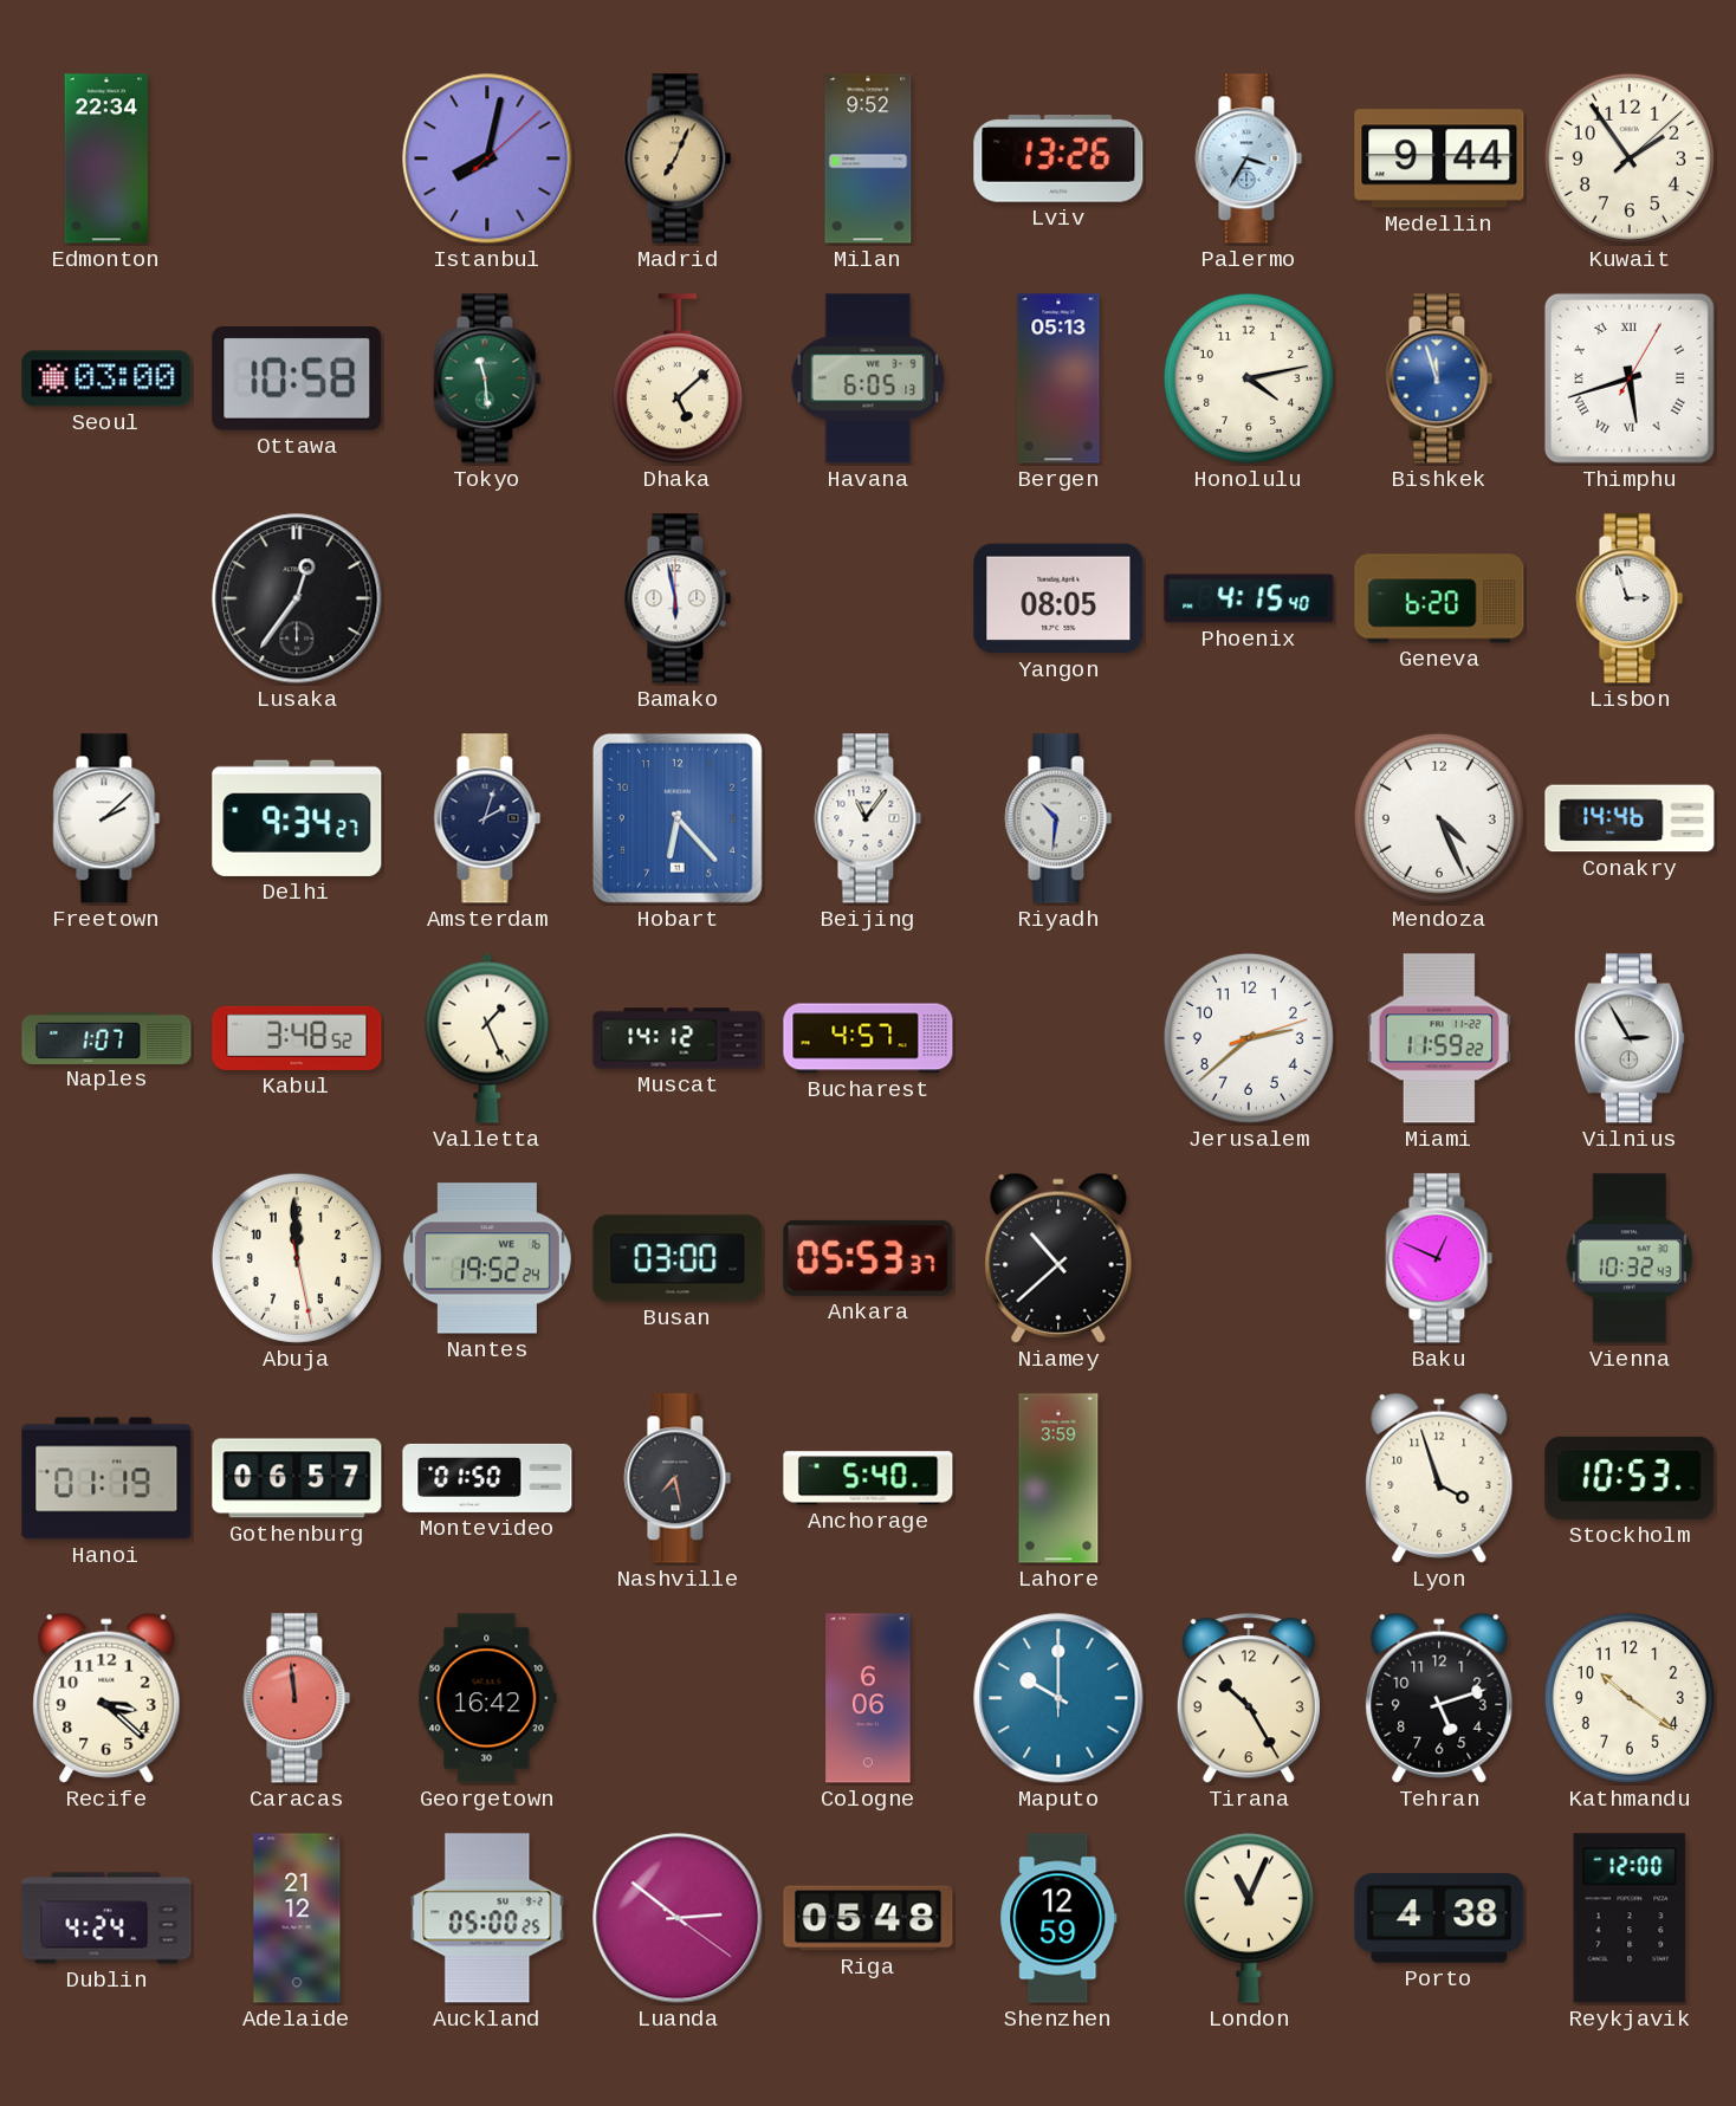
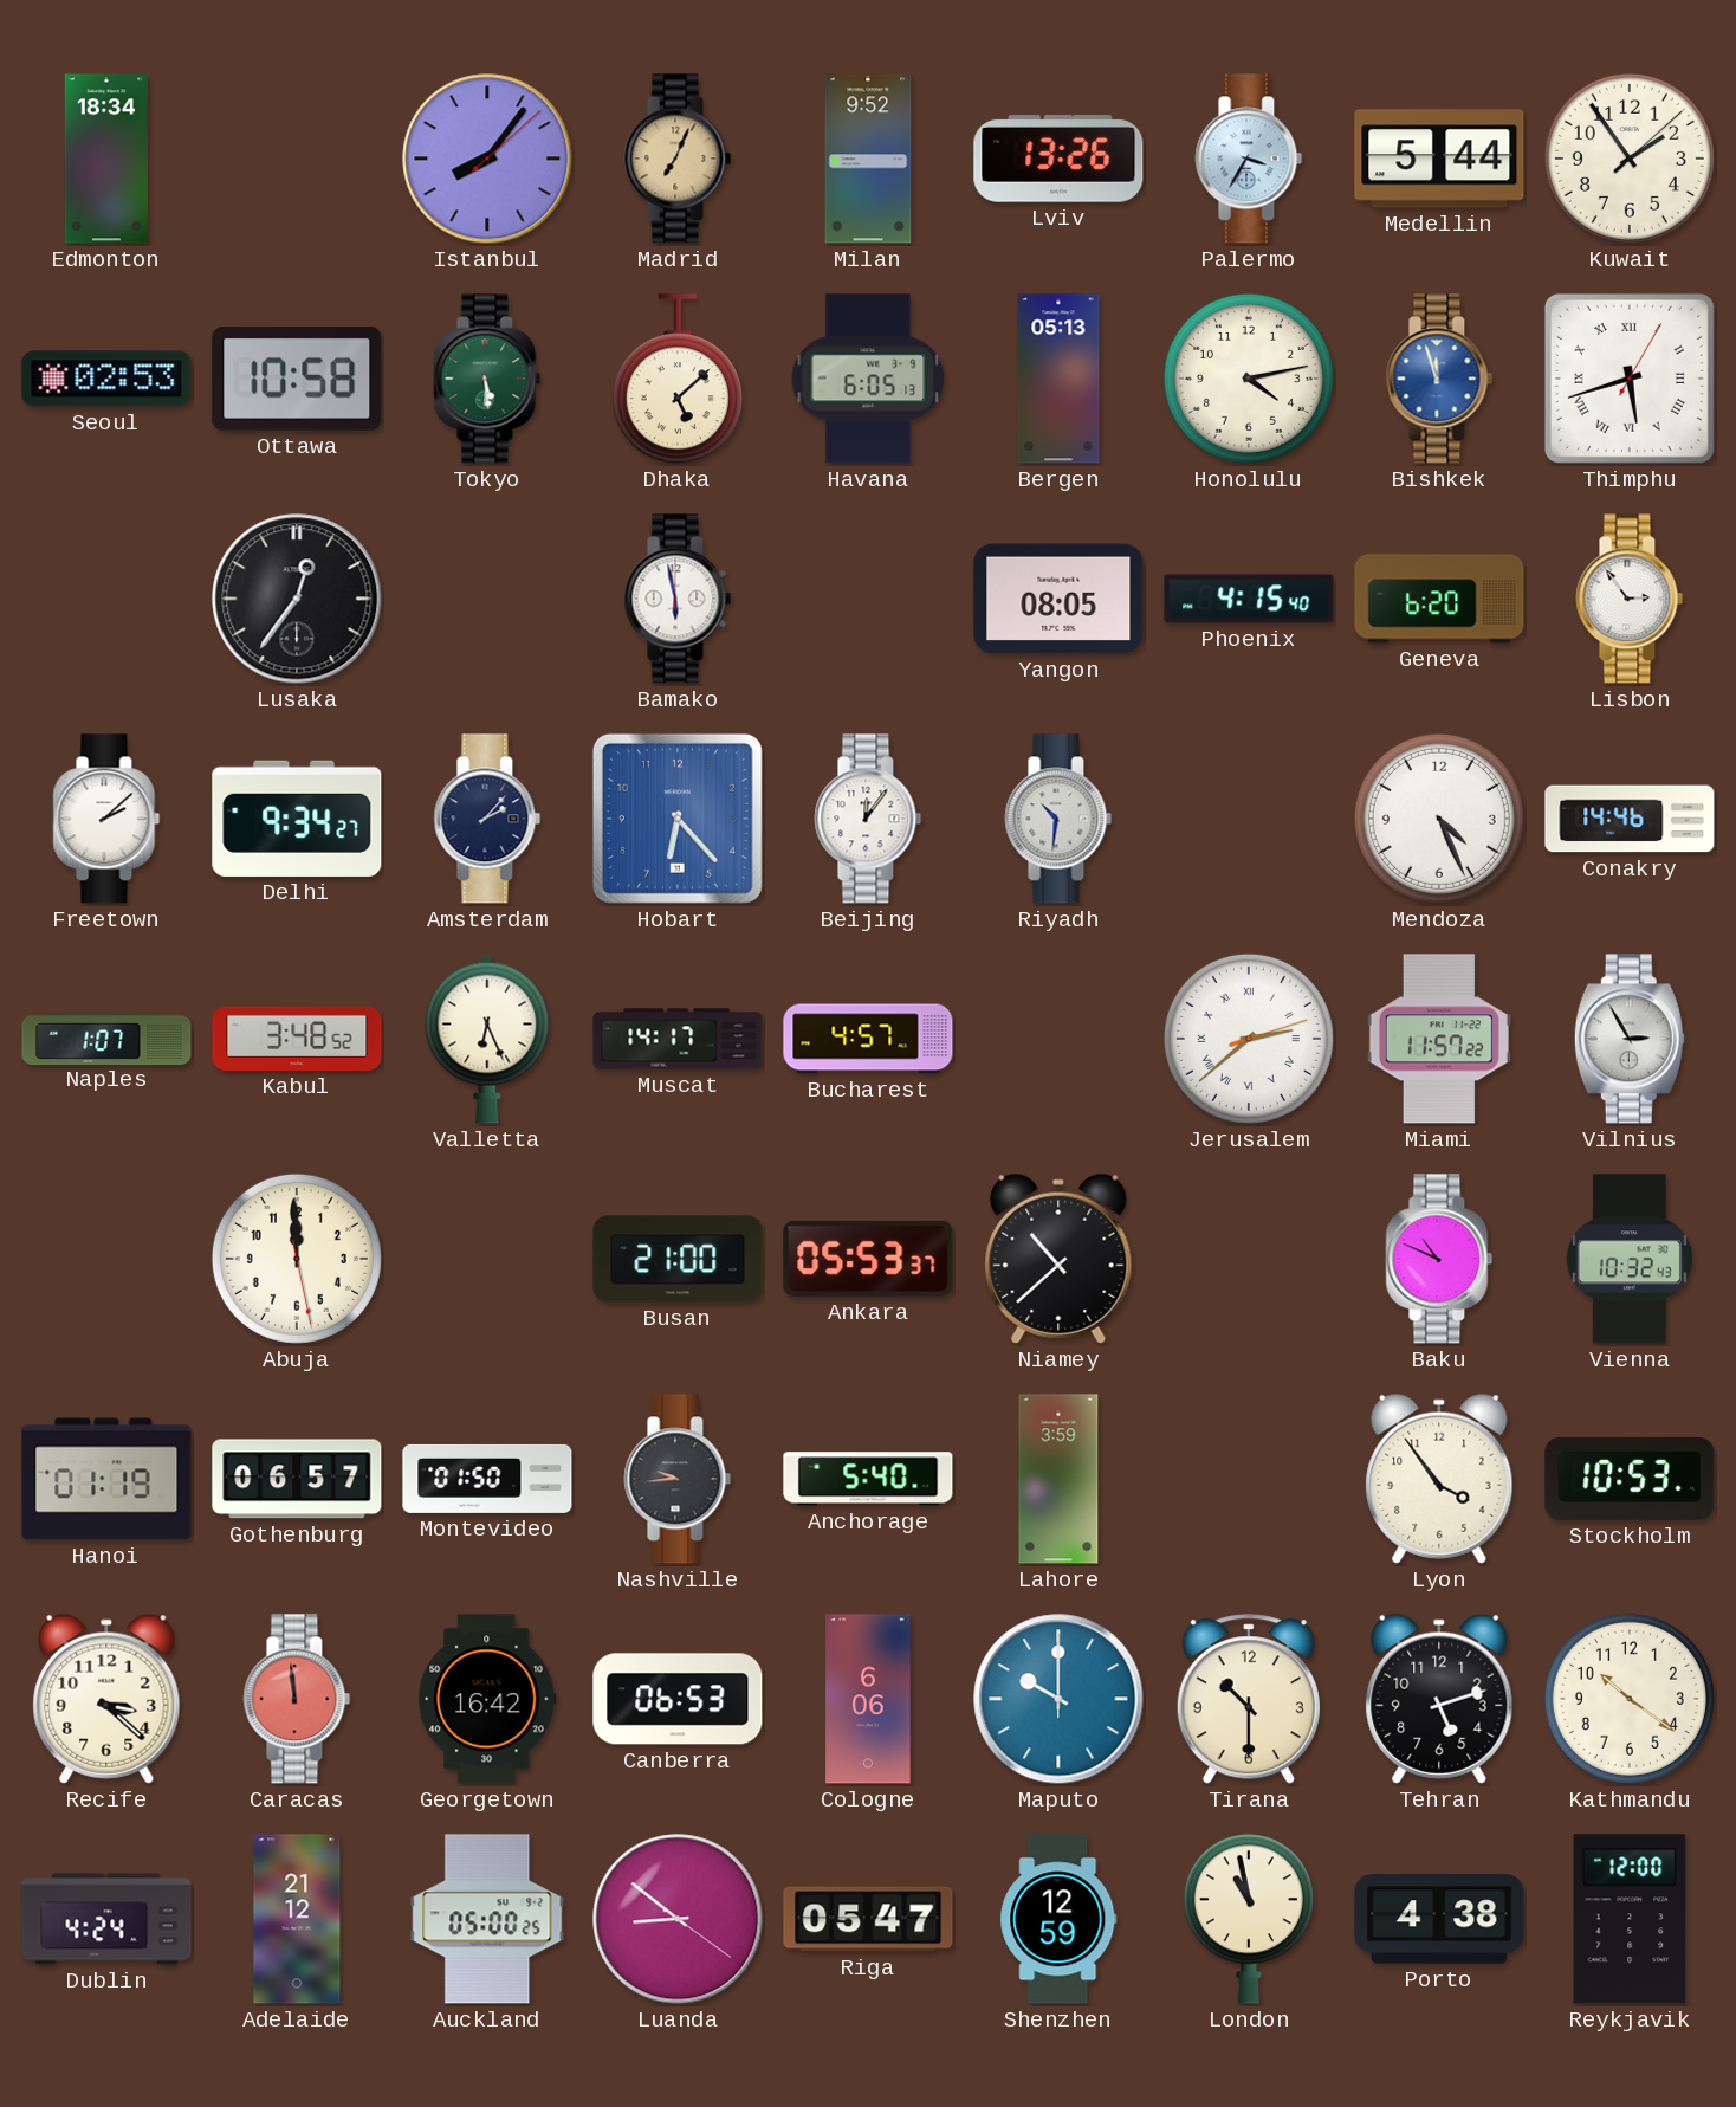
Edmonton: 22:34 -> 18:34 (105, 159)
Istanbul: 8:02 -> 8:06 (487, 159)
Medellin: 9:44 -> 5:44 (1439, 159)
Seoul: 03:00 -> 02:53 (106, 379)
Tokyo: 11:29 -> 5:29 (487, 379)
Lisbon: 2:57 -> 2:54 (1630, 599)
Amsterdam: 2:03 -> 2:07 (487, 819)
Beijing: 11:06 -> 12:06 (868, 819)
Valletta: 1:26 -> 6:26 (487, 1039)
Muscat: 14:12 -> 14:17 (678, 1039)
Jerusalem numerals: Arabic -> Roman (1249, 1039)
Miami: 11:59 -> 11:57 (1439, 1039)
Nantes: 19:52 -> none (487, 1258)
Busan: 03:00 -> 21:00 (678, 1259)
Baku: 12:49 -> 10:49 (1439, 1259)
Nashville: 7:28 -> 9:44 (678, 1479)
Lyon: 3:57 -> 3:54 (1439, 1479)
Canberra: none -> 06:53 (678, 1699)
Tirana: 10:25 -> 10:30 (1249, 1700)
Luanda: 2:51 -> 8:51 (678, 1919)
Riga: 05:48 -> 05:47 (868, 1919)
London: 11:04 -> 10:58 (1249, 1919)
